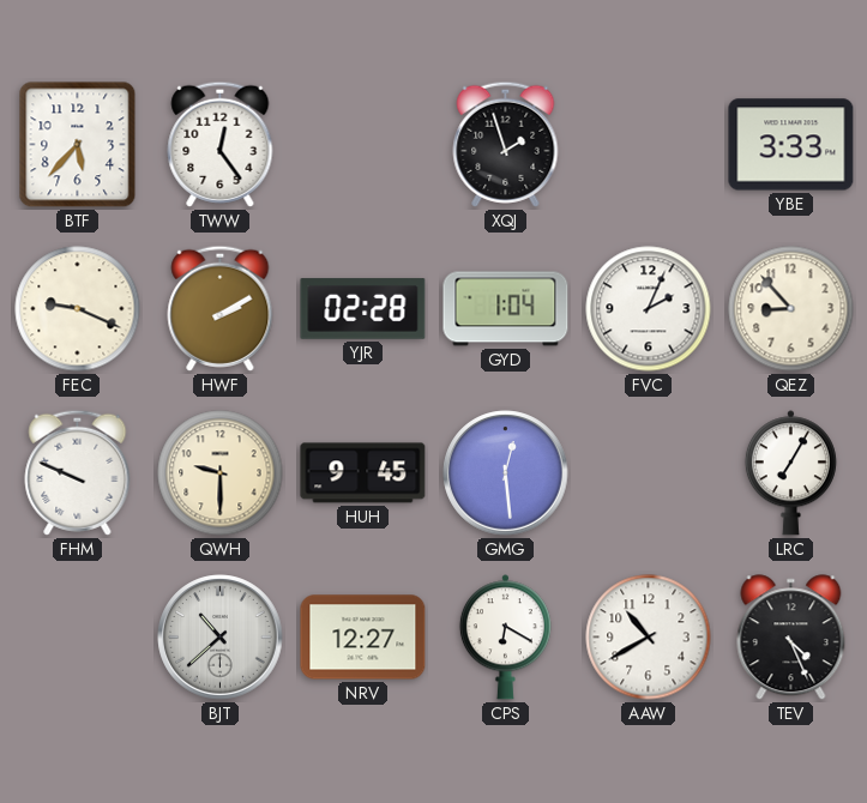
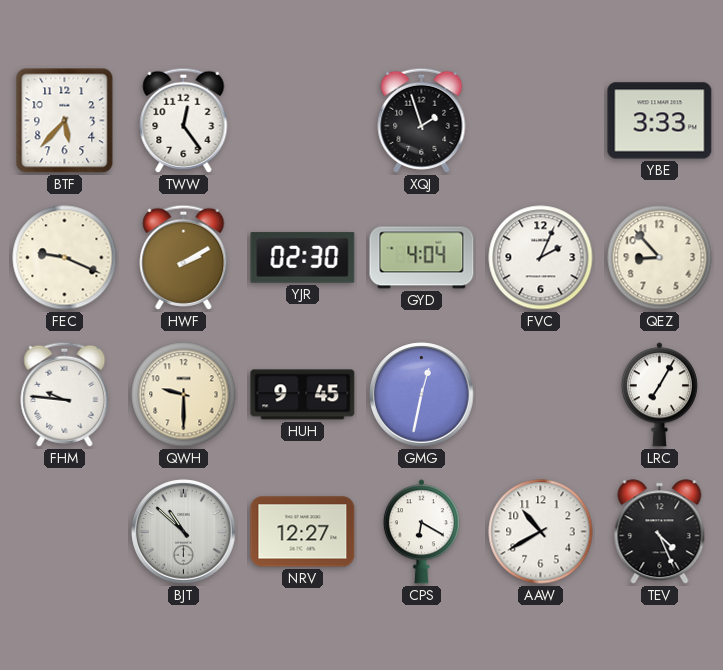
YJR: 02:28 -> 02:30 (303, 258)
GYD: 1:04 -> 4:04 (422, 258)
FHM: 9:49 -> 9:46 (65, 394)
GMG: 12:29 -> 12:32 (422, 395)
BJT: 10:38 -> 10:52 (184, 532)
